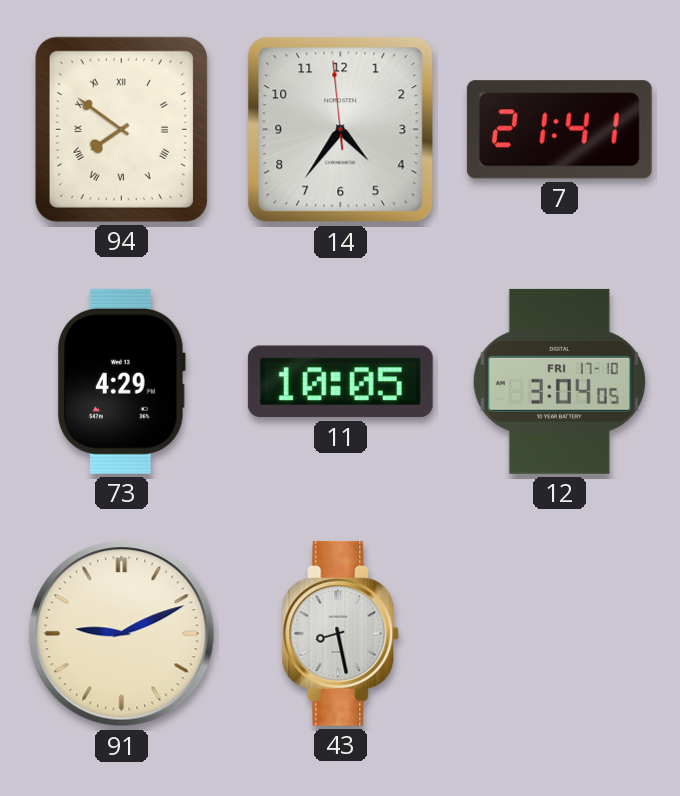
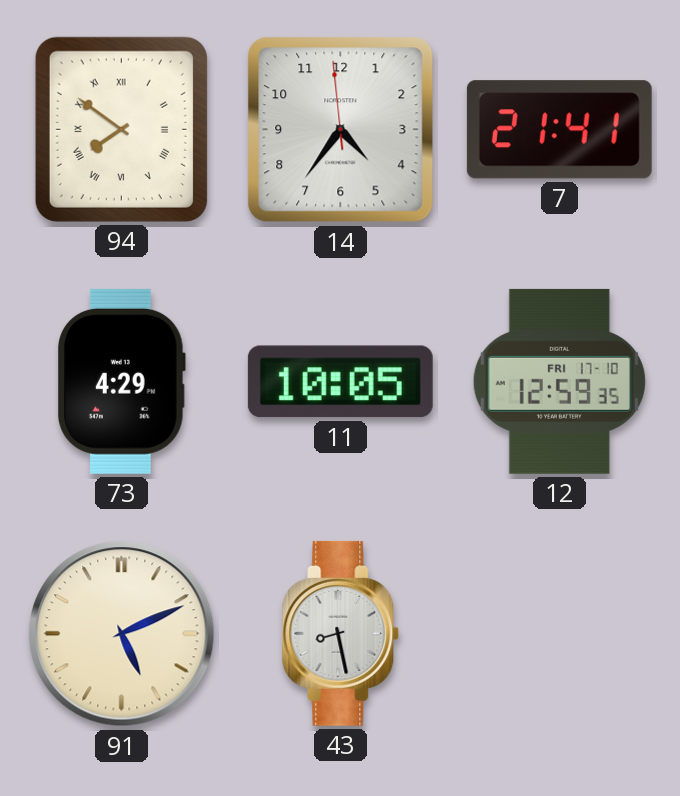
12: 3:04 -> 12:59 (559, 381)
91: 9:11 -> 5:11 (122, 634)
